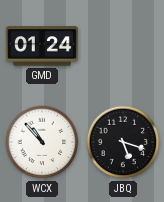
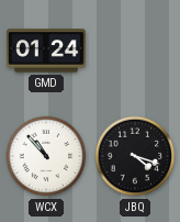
JBQ: 5:18 -> 4:18 (135, 156)
